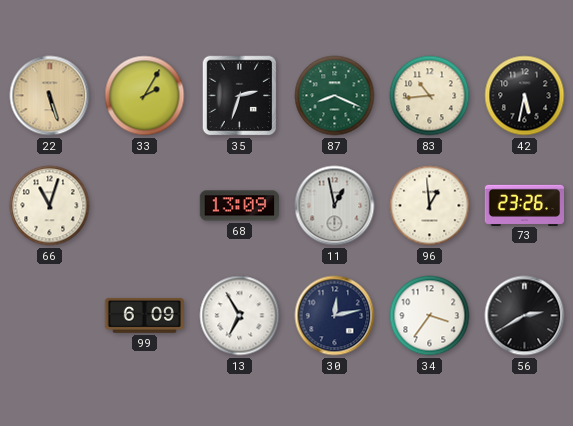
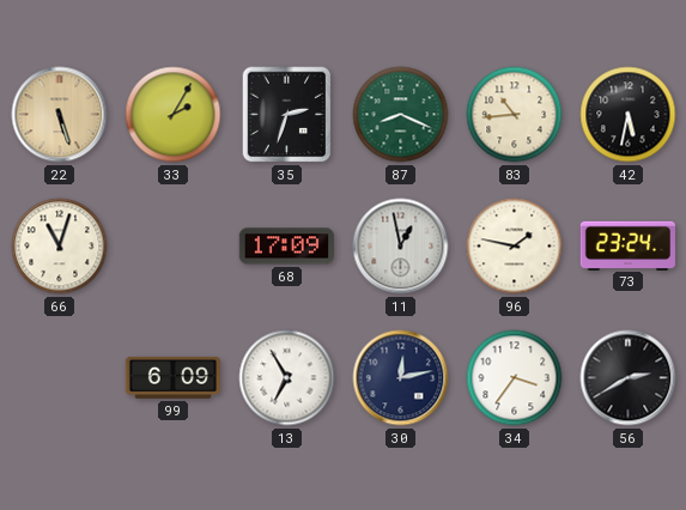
68: 13:09 -> 17:09 (286, 247)
96: 12:59 -> 1:47 (515, 247)
73: 23:26 -> 23:24 (629, 245)
